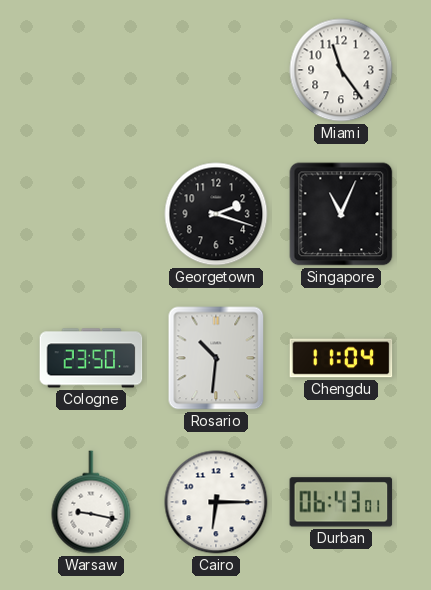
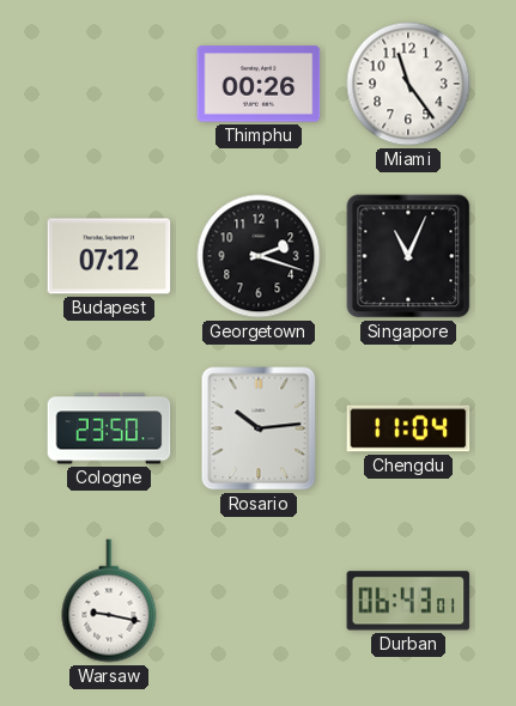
Thimphu: none -> 00:26 (259, 84)
Budapest: none -> 07:12 (109, 256)
Rosario: 10:31 -> 10:14 (259, 428)
Cairo: 6:15 -> none (216, 502)
